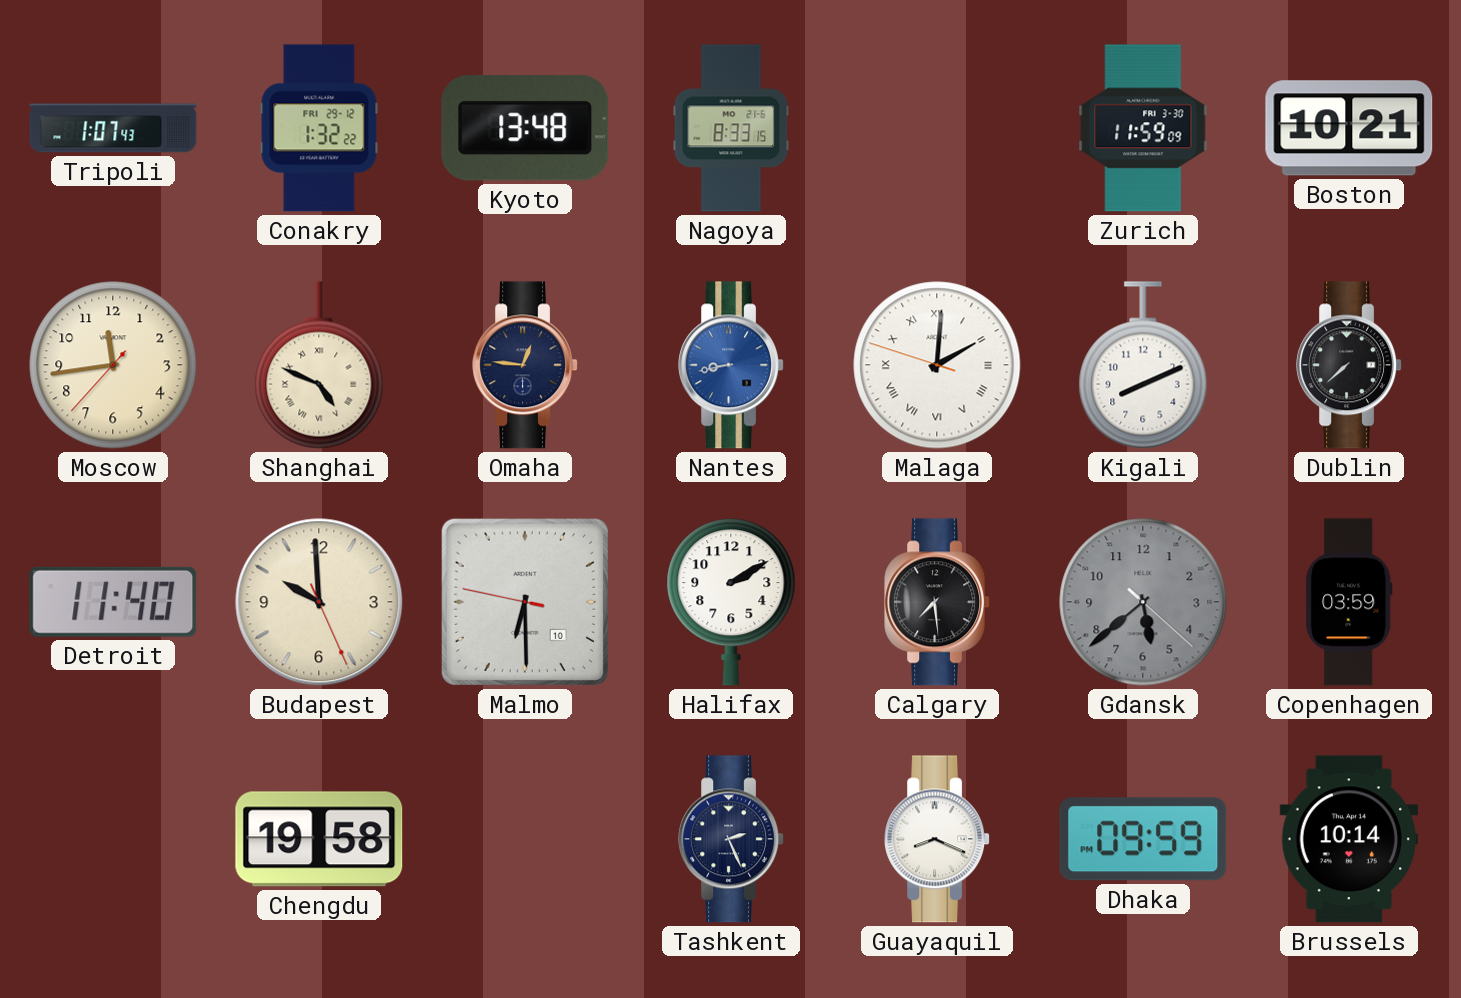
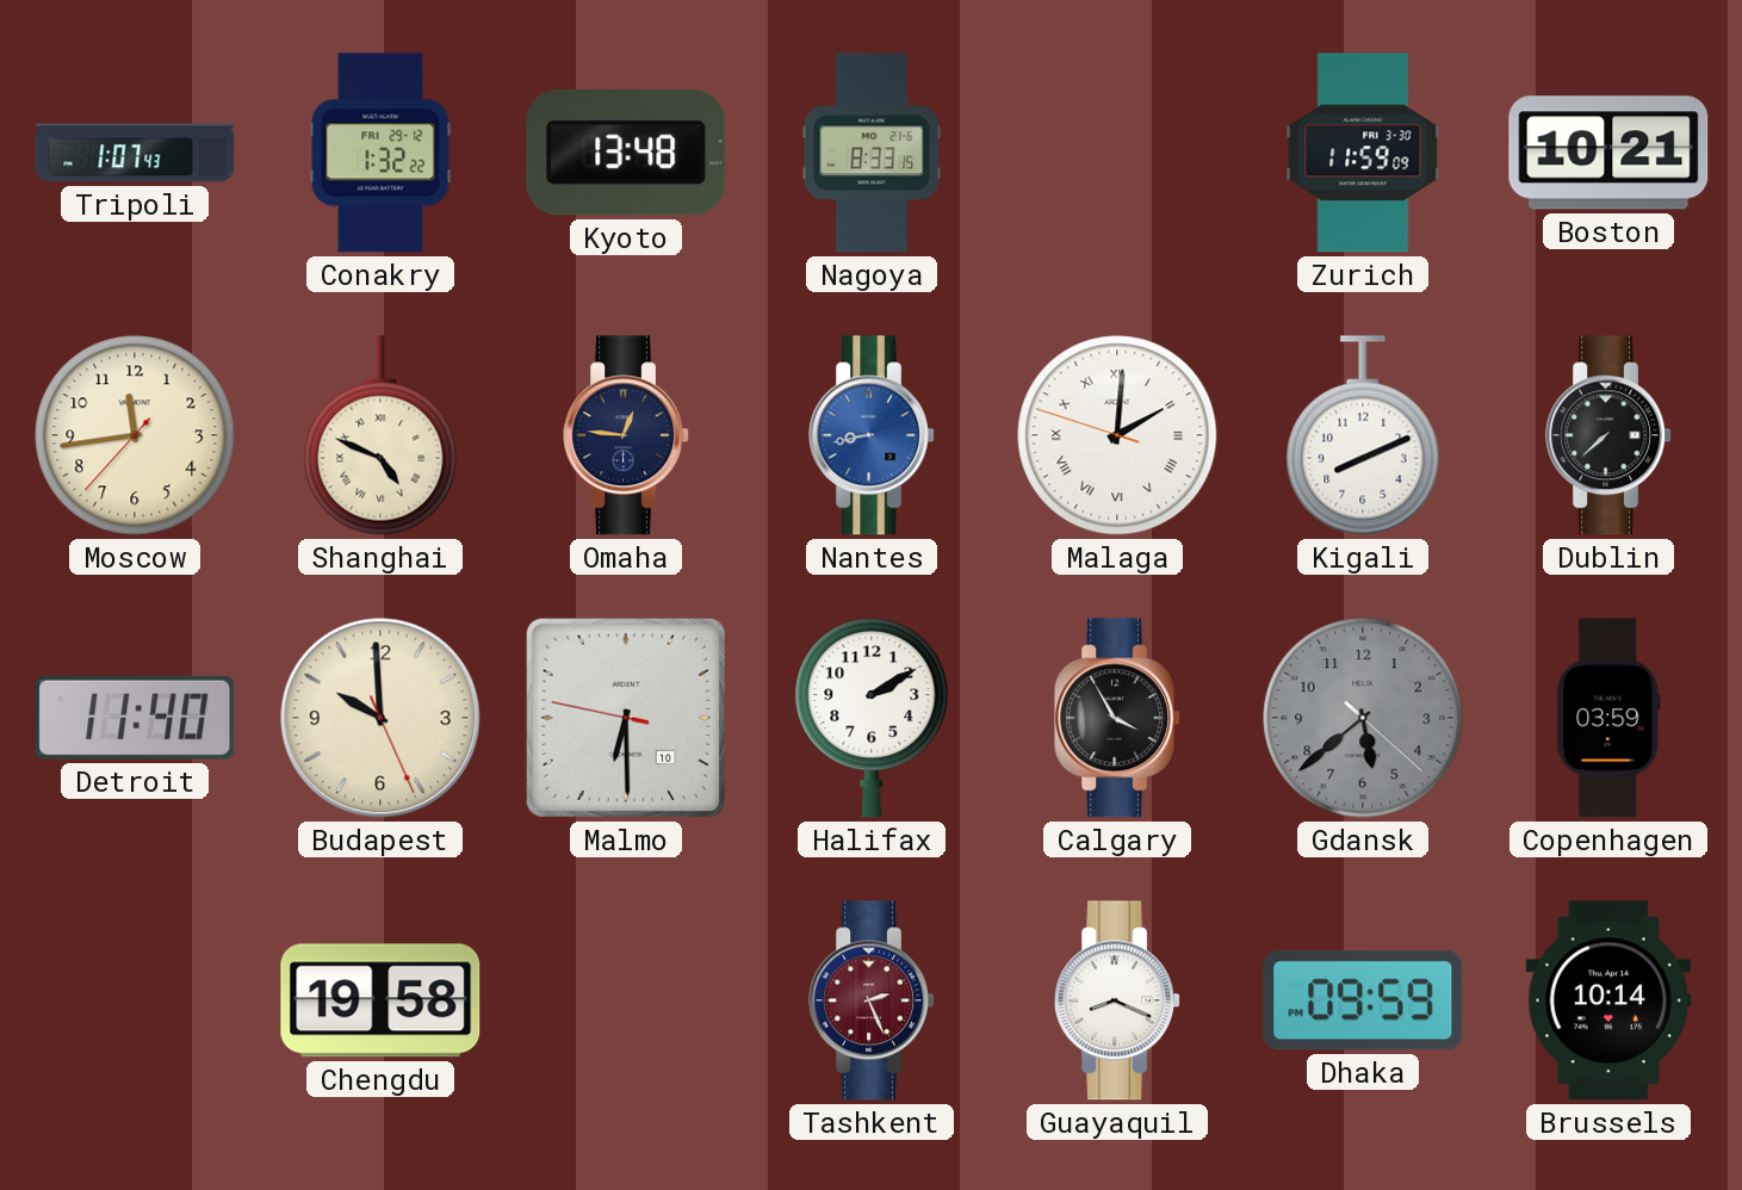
Calgary: 7:29 -> 3:55 (1117, 718)
Tashkent dial: navy -> burgundy (872, 1000)
